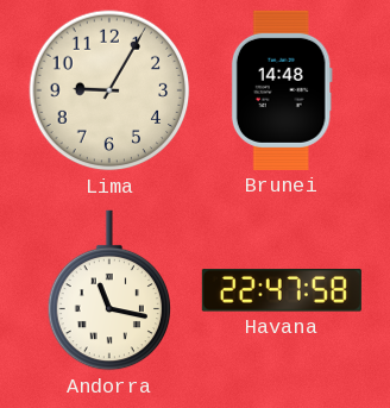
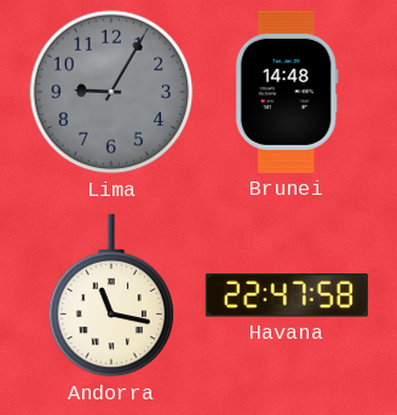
Lima dial: cream -> grey (111, 92)
